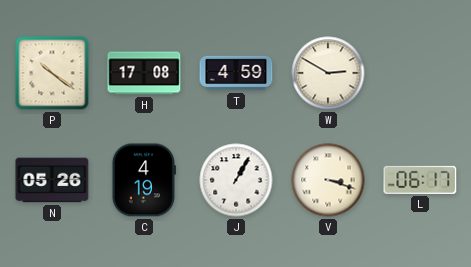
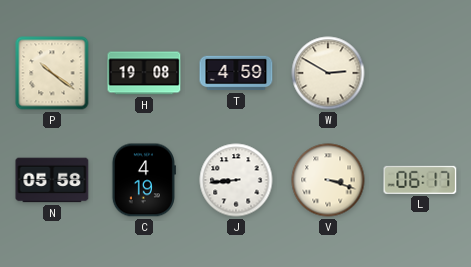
H: 17:08 -> 19:08 (144, 73)
N: 05:26 -> 05:58 (52, 180)
J: 1:05 -> 8:44 (236, 180)
